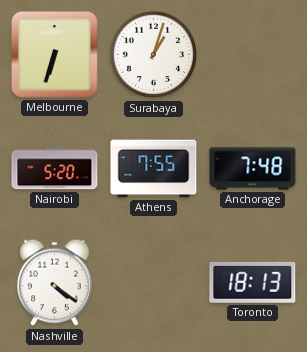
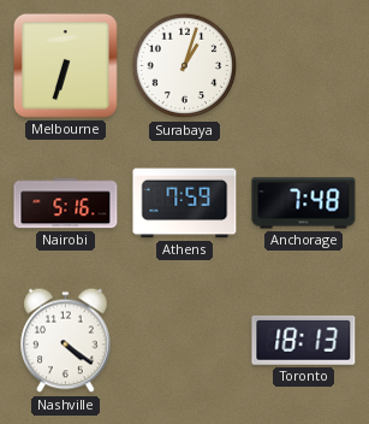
Nairobi: 5:20 -> 5:16 (66, 204)
Athens: 7:55 -> 7:59 (185, 204)
